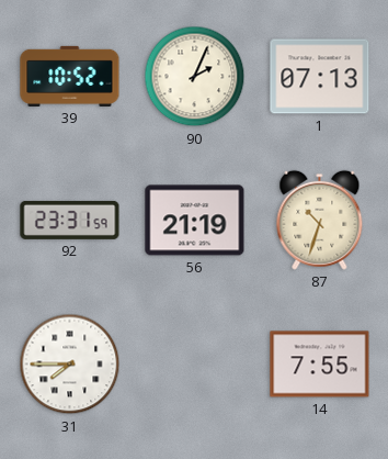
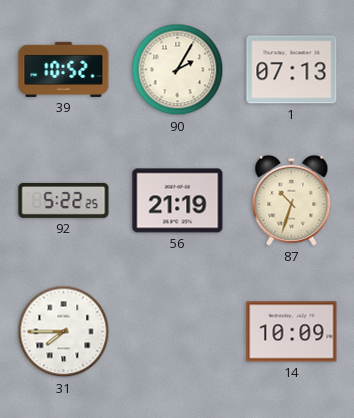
90: 2:04 -> 2:05 (178, 70)
92: 23:31 -> 5:22 (64, 200)
14: 7:55 -> 10:09 (292, 332)
